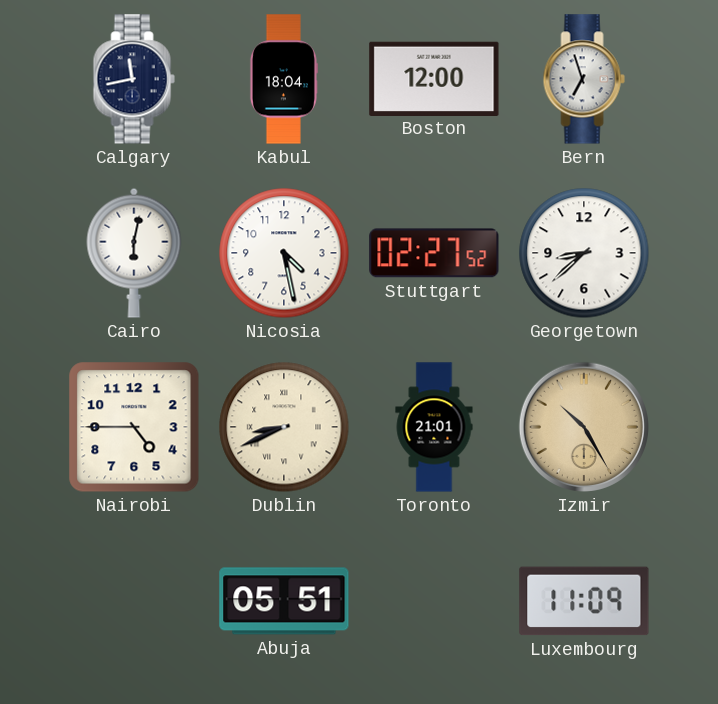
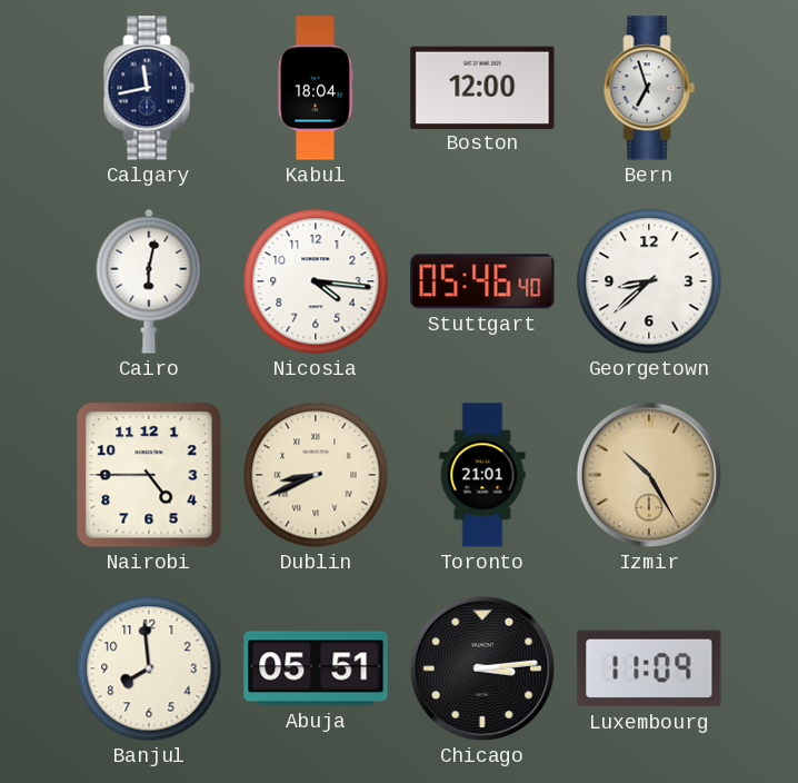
Nicosia: 4:28 -> 4:16 (316, 281)
Stuttgart: 02:27 -> 05:46 (482, 281)
Banjul: none -> 7:59 (149, 668)
Chicago: none -> 3:14 (482, 668)
